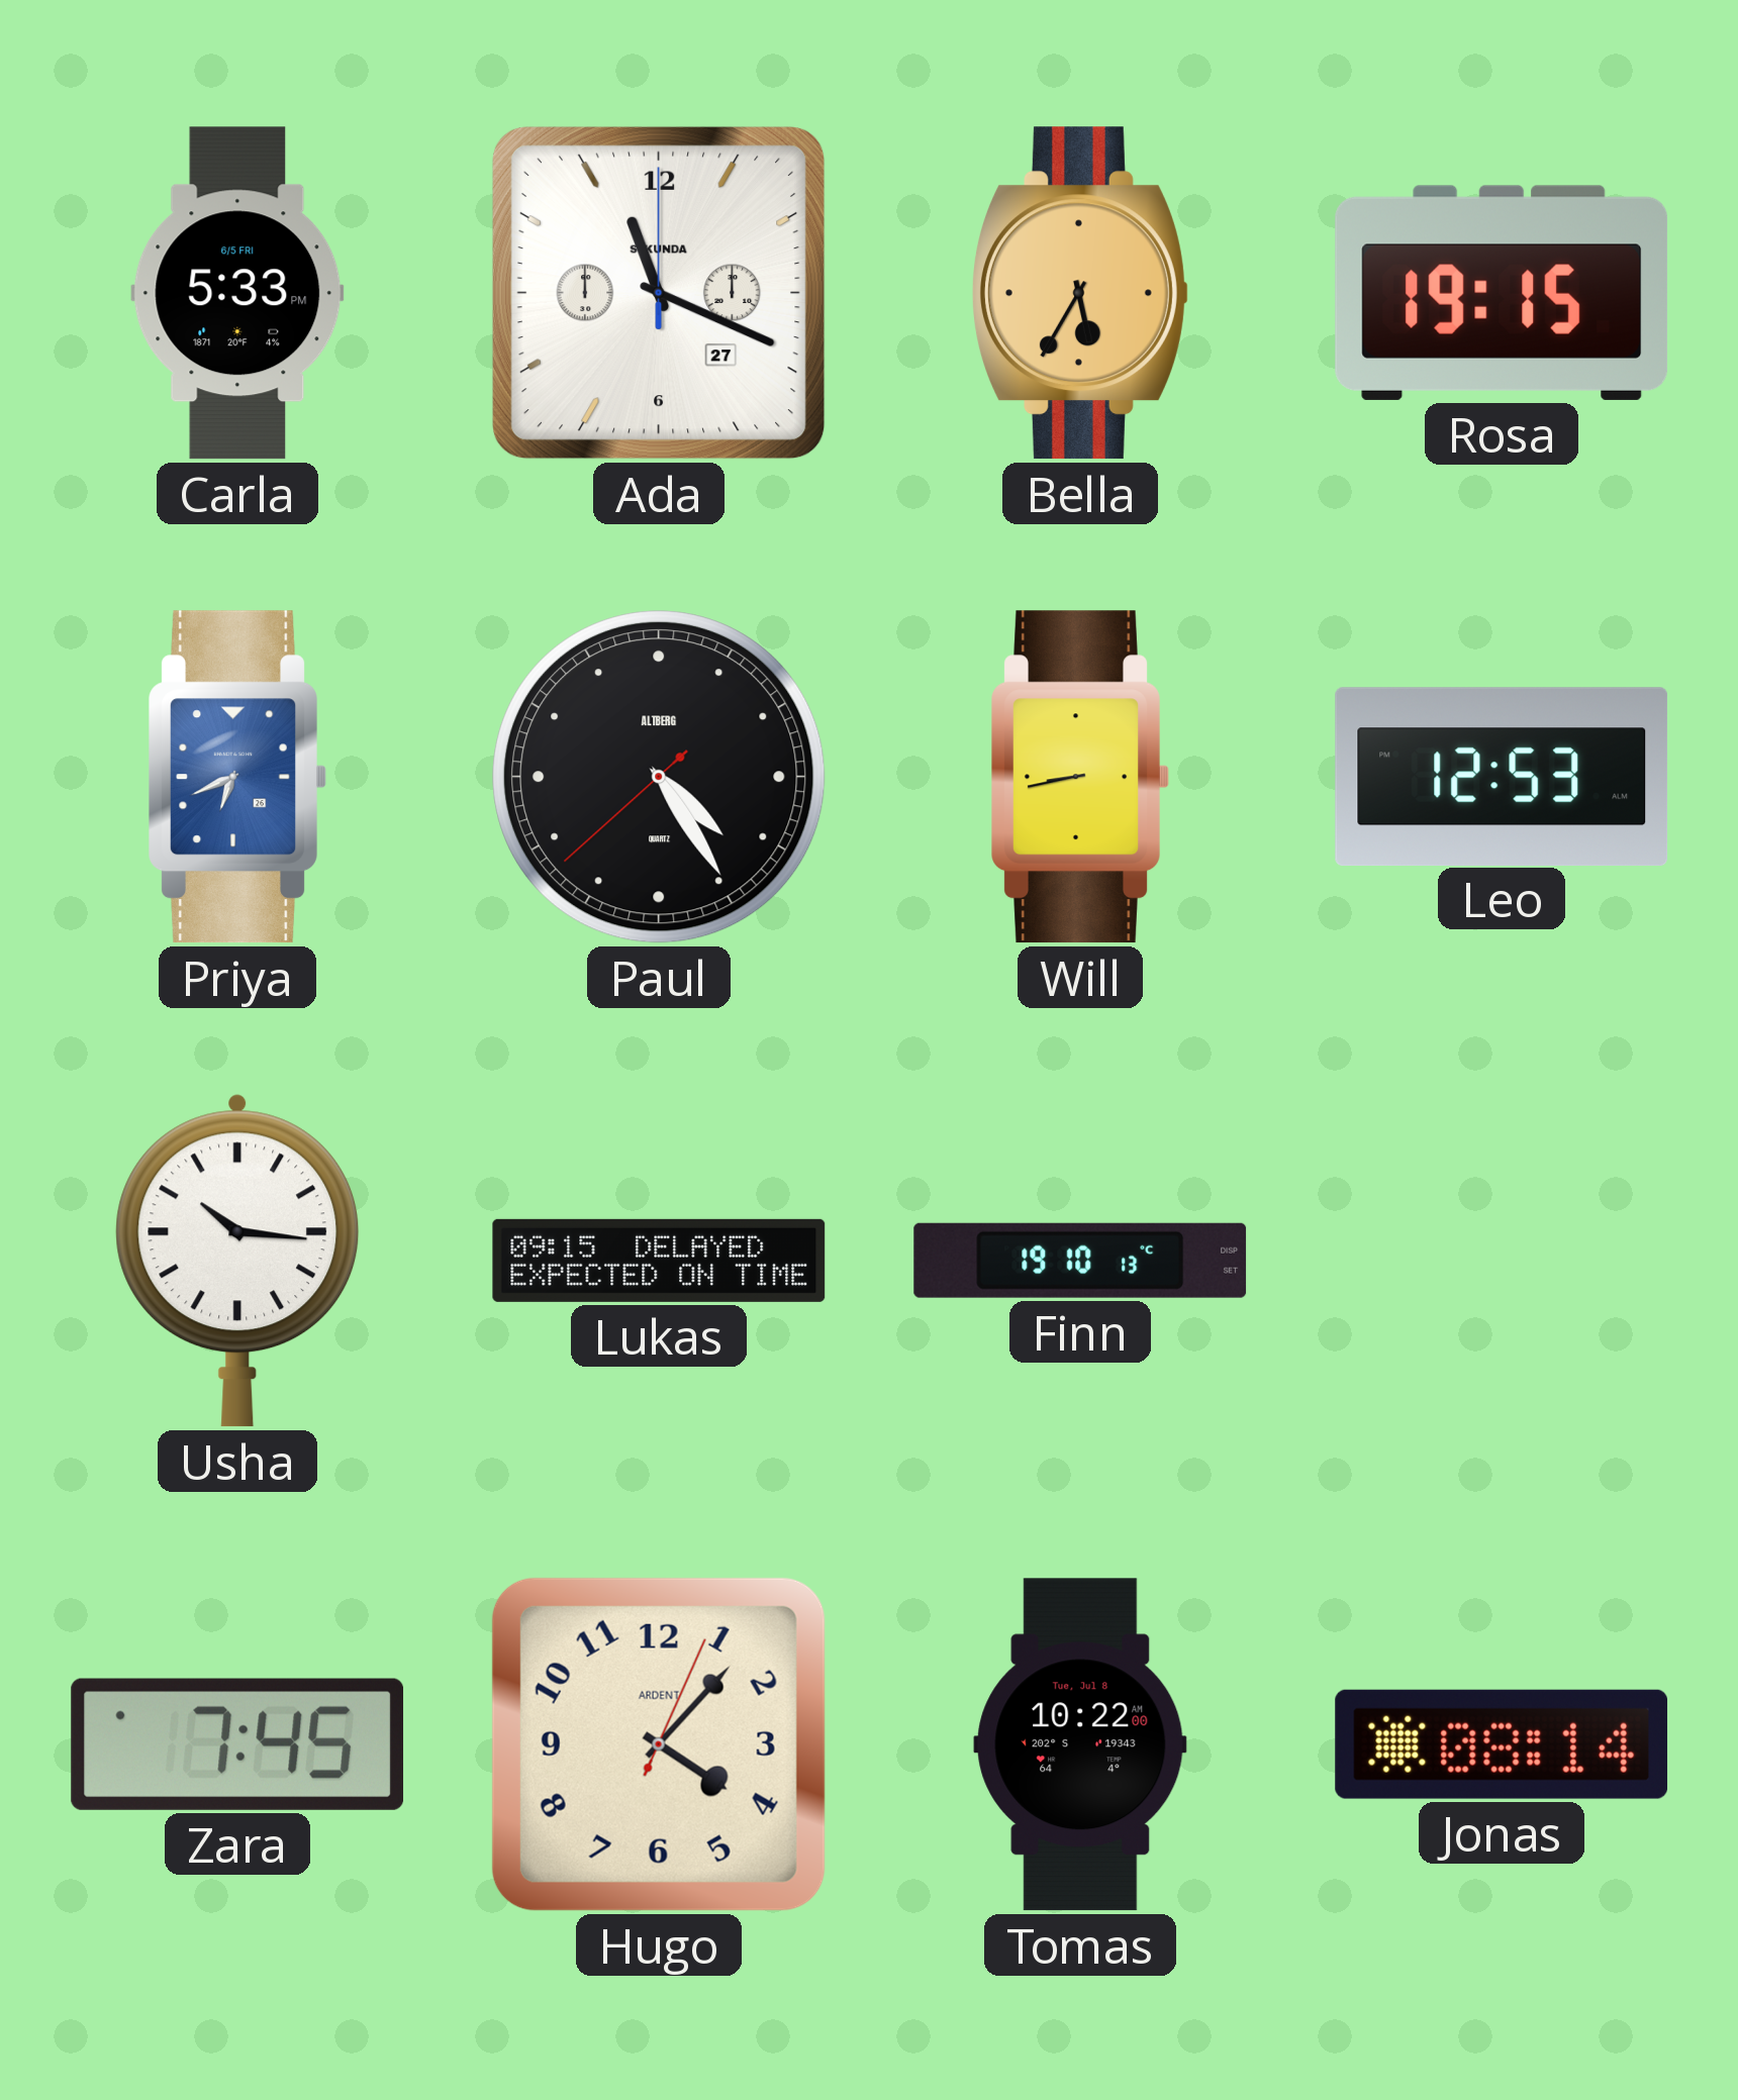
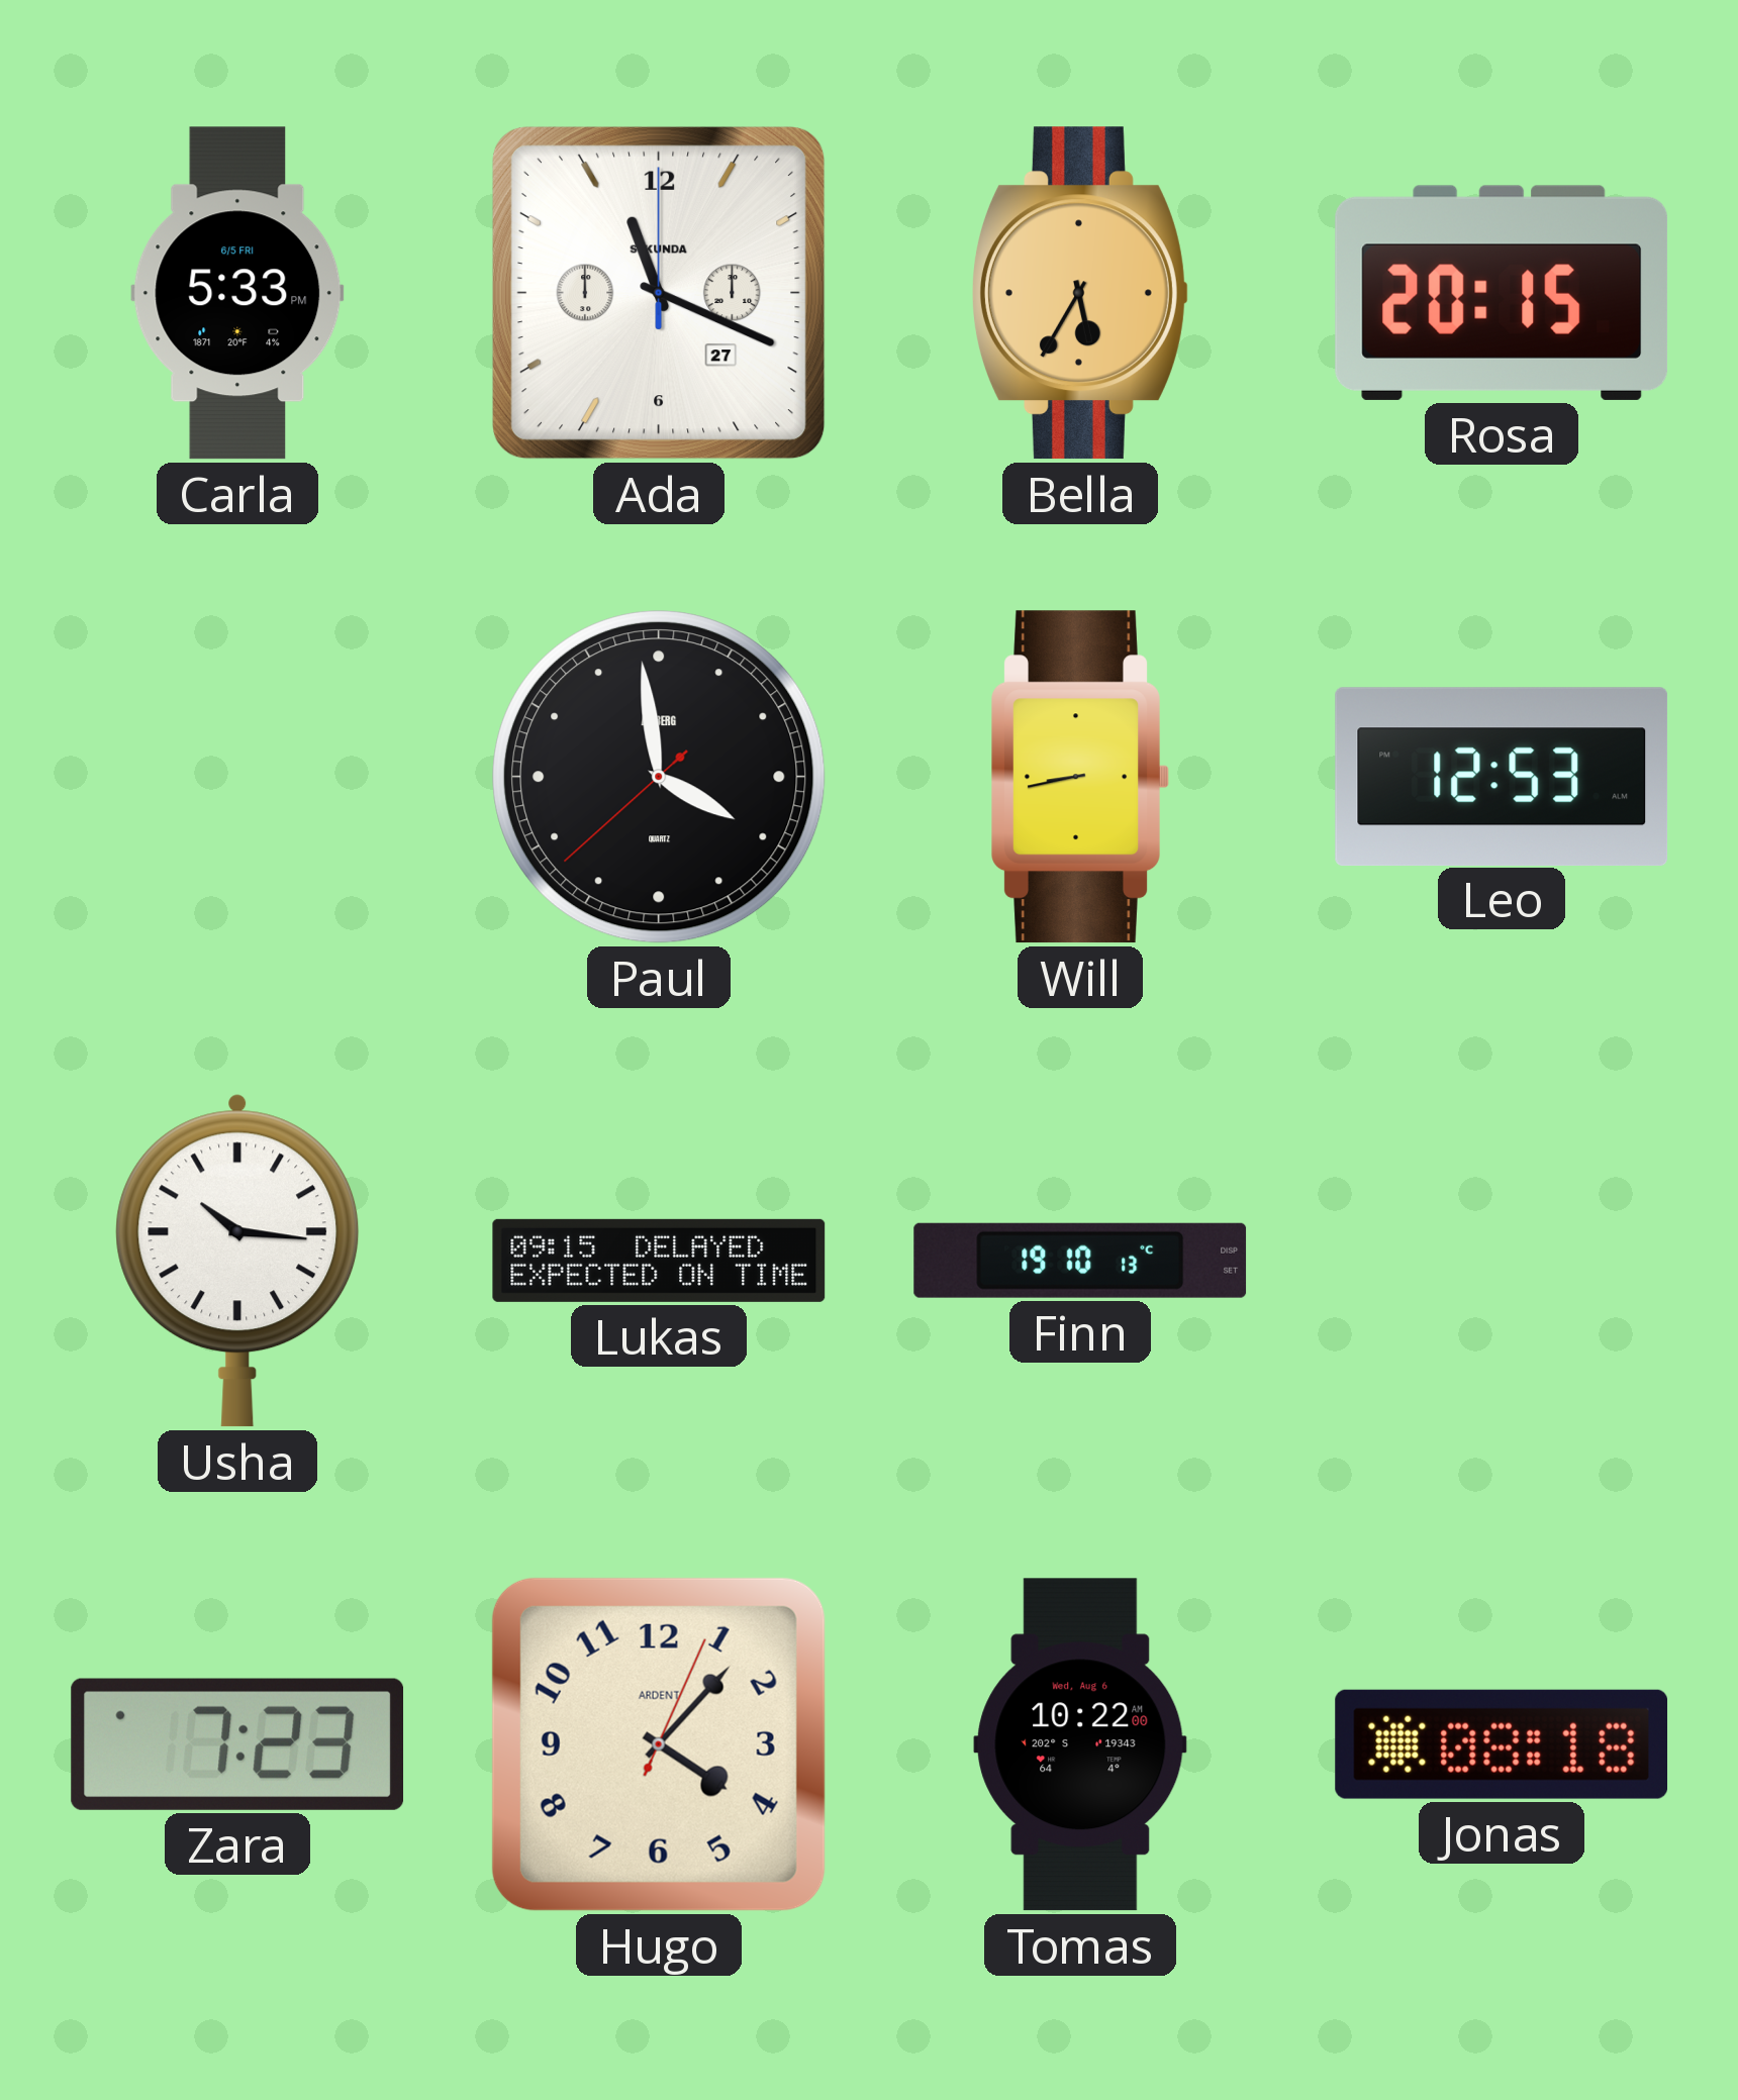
Rosa: 19:15 -> 20:15 (1502, 293)
Priya: 6:41 -> none (237, 777)
Paul: 4:24 -> 3:58 (659, 777)
Zara: 7:45 -> 7:23 (237, 1744)
Tomas date: Tue, Jul 8 -> Wed, Aug 6 (1080, 1744)
Jonas: 08:14 -> 08:18 (1502, 1744)
